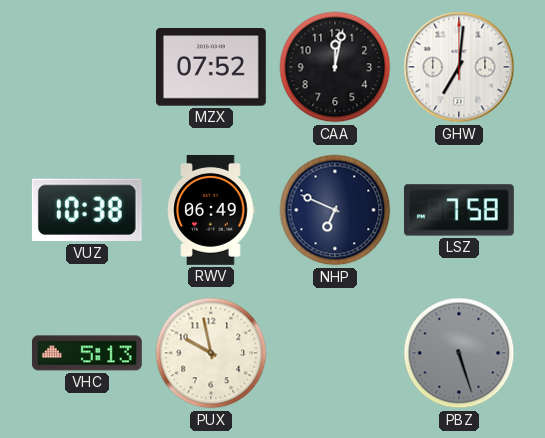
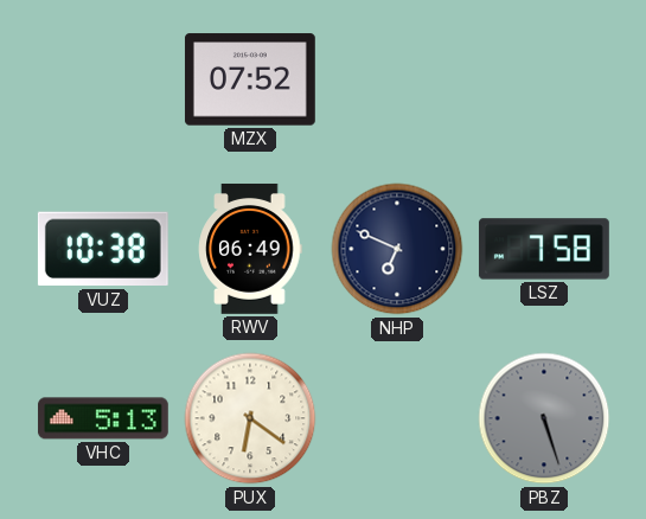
CAA: 12:02 -> none (335, 67)
GHW: 7:01 -> none (459, 67)
PUX: 9:58 -> 6:21 (250, 418)
